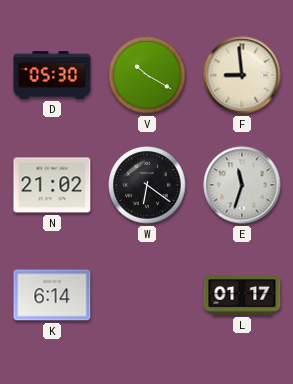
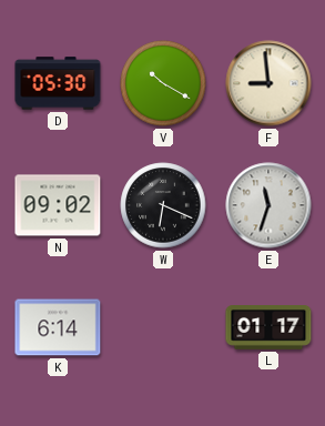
N: 21:02 -> 09:02 (58, 205)
W: 6:21 -> 6:19 (163, 205)
